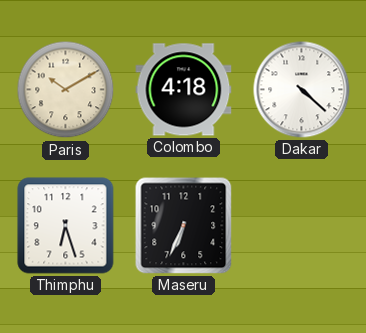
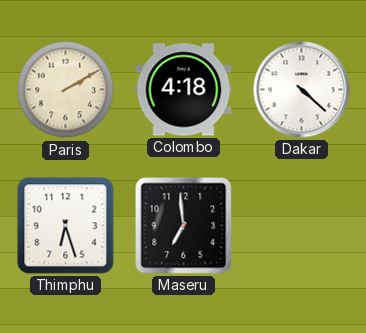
Paris: 10:10 -> 2:10 (66, 90)
Maseru: 6:34 -> 6:59 (184, 226)
